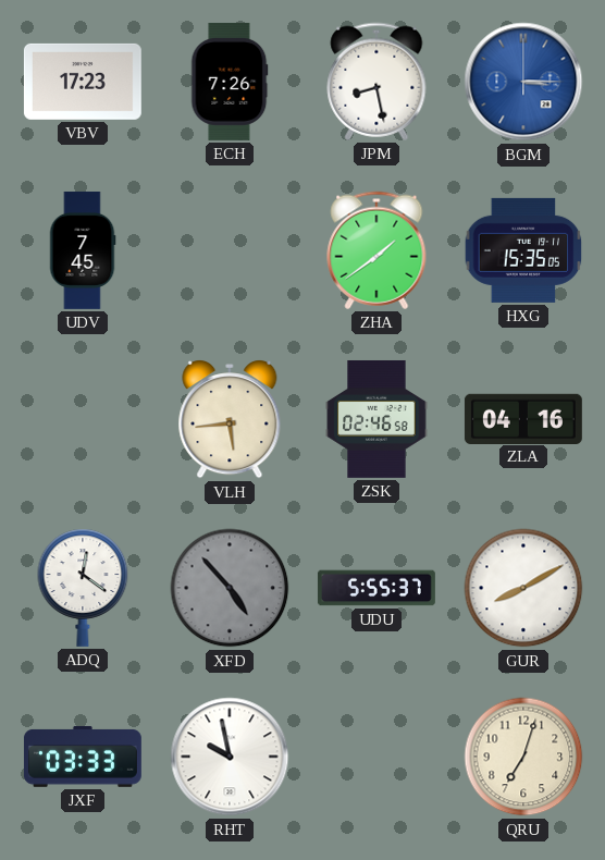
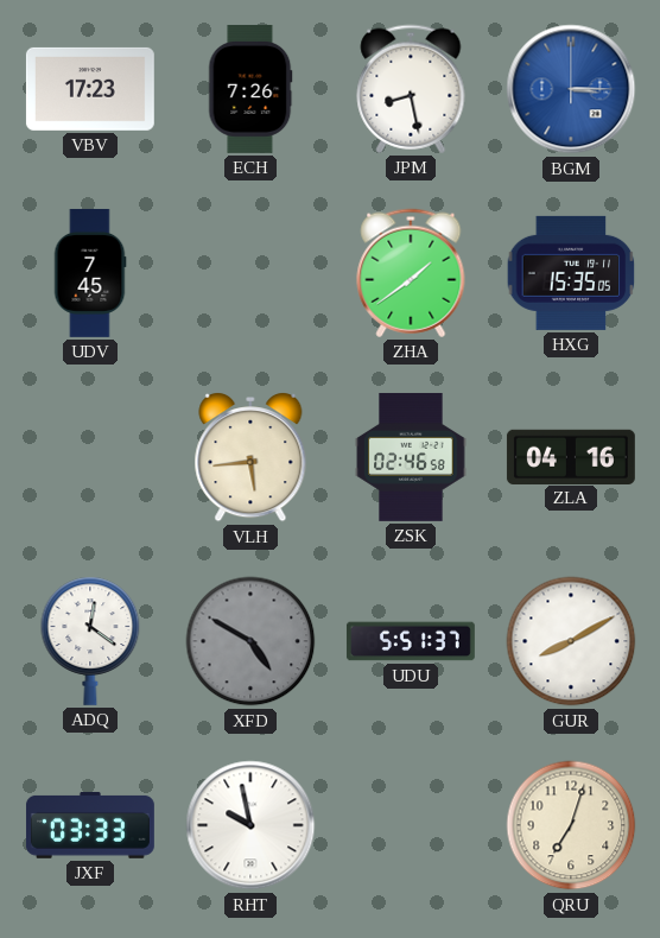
XFD: 4:53 -> 4:50 (250, 641)
UDU: 5:55 -> 5:51 (411, 641)
